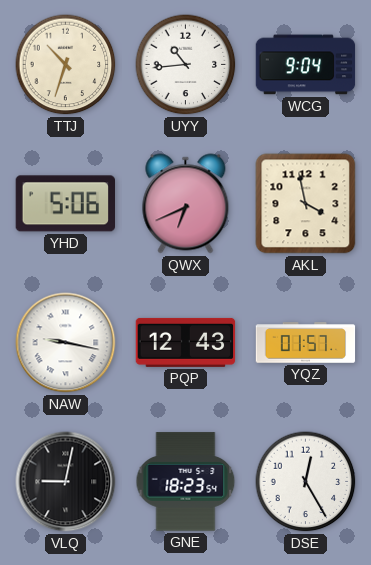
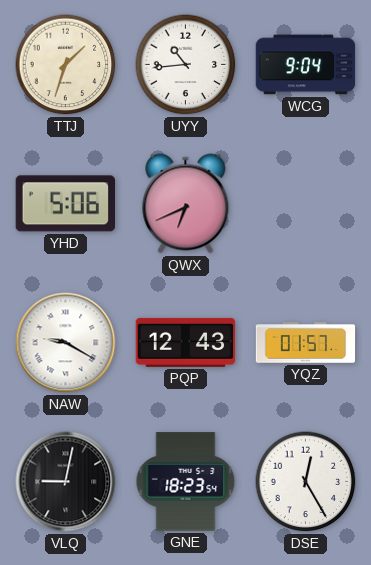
TTJ: 10:33 -> 1:33 (66, 65)
AKL: 3:58 -> none (306, 204)
NAW: 9:17 -> 9:20 (66, 343)
